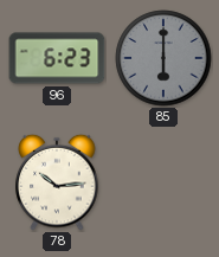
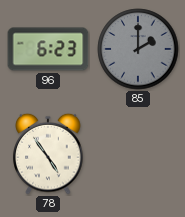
85: 6:00 -> 2:00 (138, 49)
78: 10:14 -> 4:54 (48, 154)
